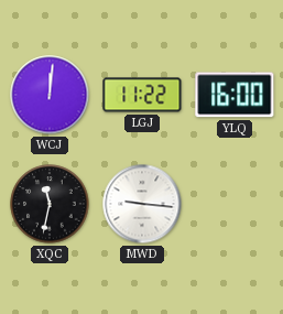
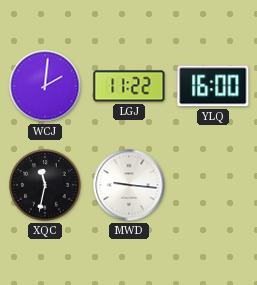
WCJ: 12:01 -> 2:01 (45, 86)
